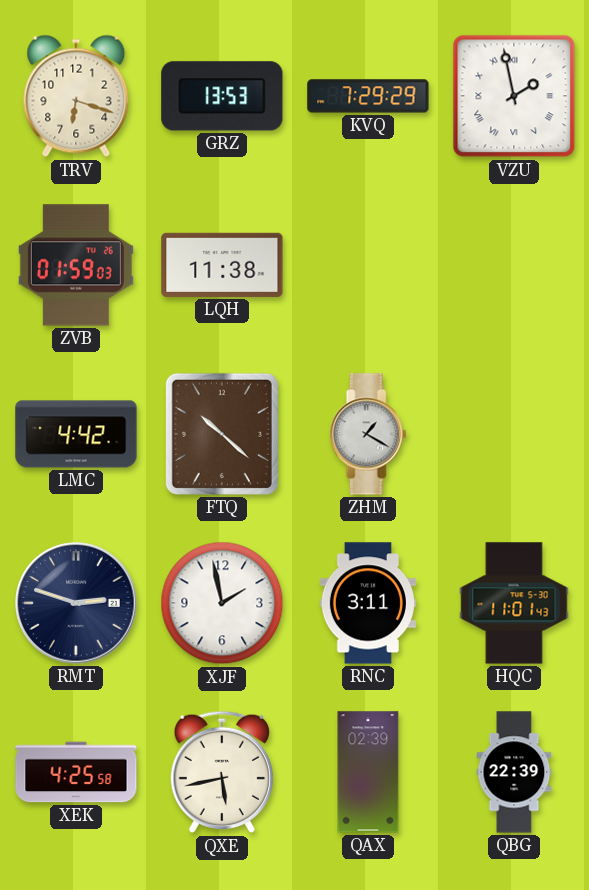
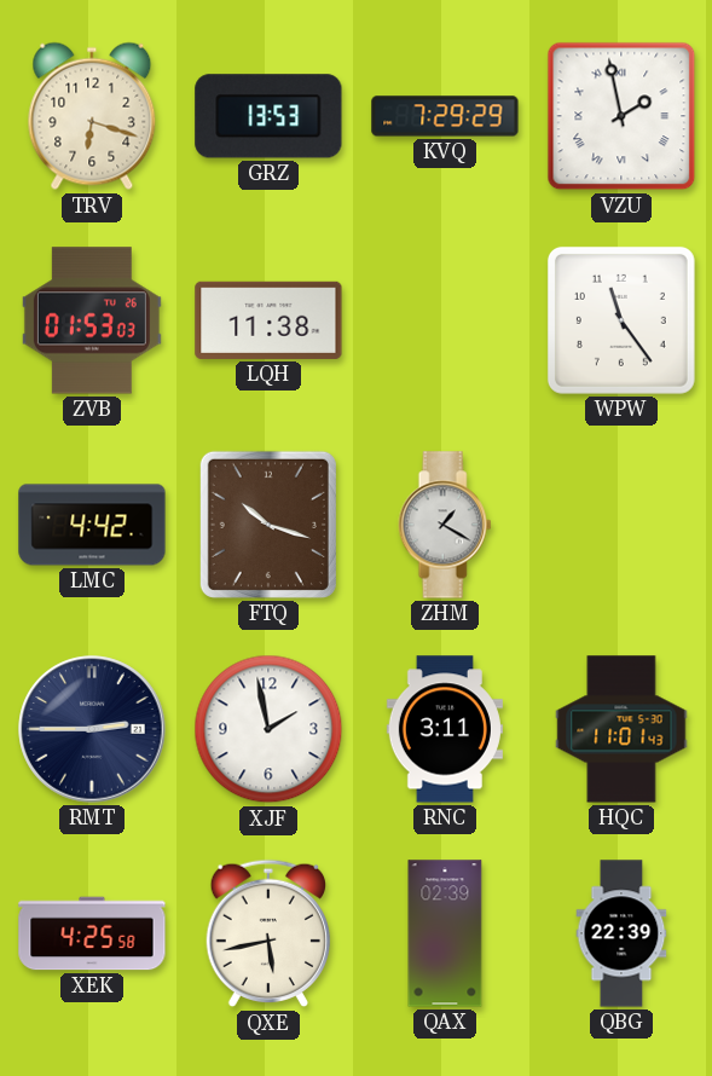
ZVB: 01:59 -> 01:53 (92, 320)
WPW: none -> 11:24 (621, 320)
FTQ: 10:22 -> 10:18 (268, 525)
RMT: 2:48 -> 2:45 (92, 729)
